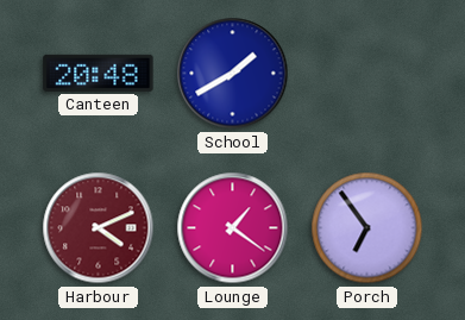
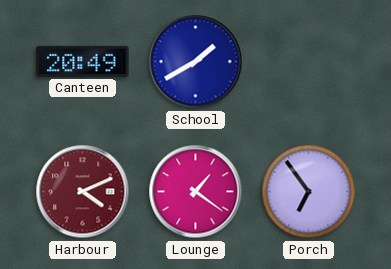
Canteen: 20:48 -> 20:49 (83, 61)
